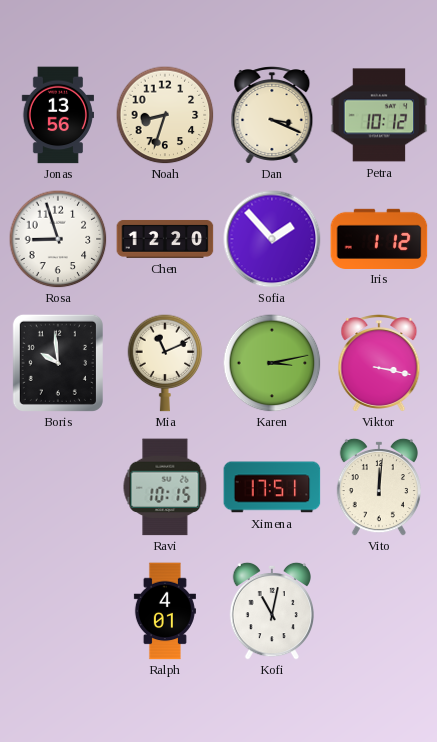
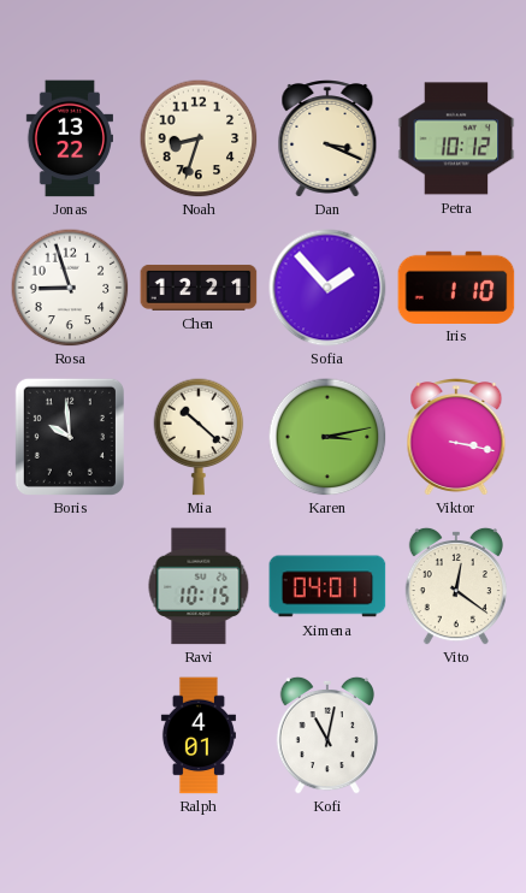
Jonas: 13:56 -> 13:22 (69, 138)
Chen: 12:20 -> 12:21 (199, 288)
Iris: 1:12 -> 1:10 (456, 286)
Mia: 11:11 -> 10:22 (199, 437)
Ximena: 17:51 -> 04:01 (327, 586)
Vito: 12:01 -> 12:21 (455, 586)
